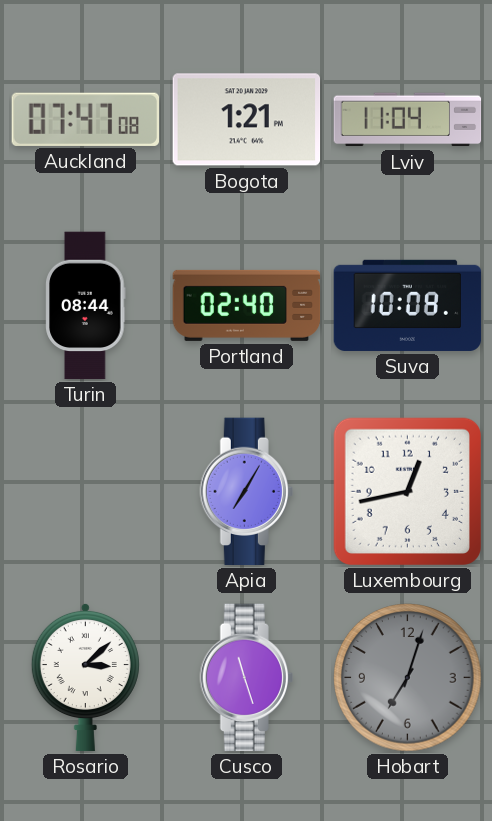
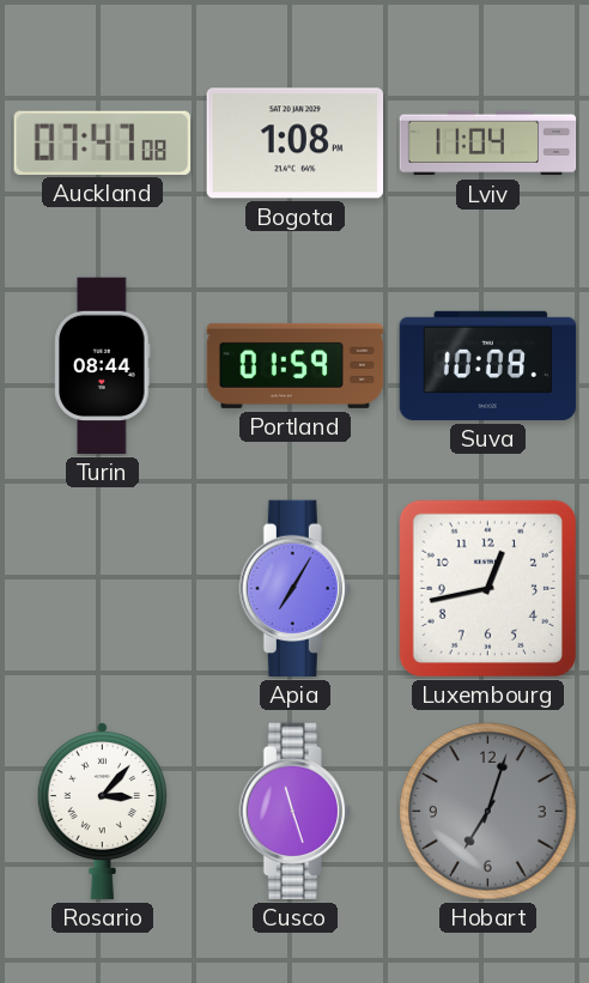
Bogota: 1:21 -> 1:08 (296, 144)
Portland: 02:40 -> 01:59 (296, 365)
Rosario: 3:08 -> 3:07 (102, 811)
